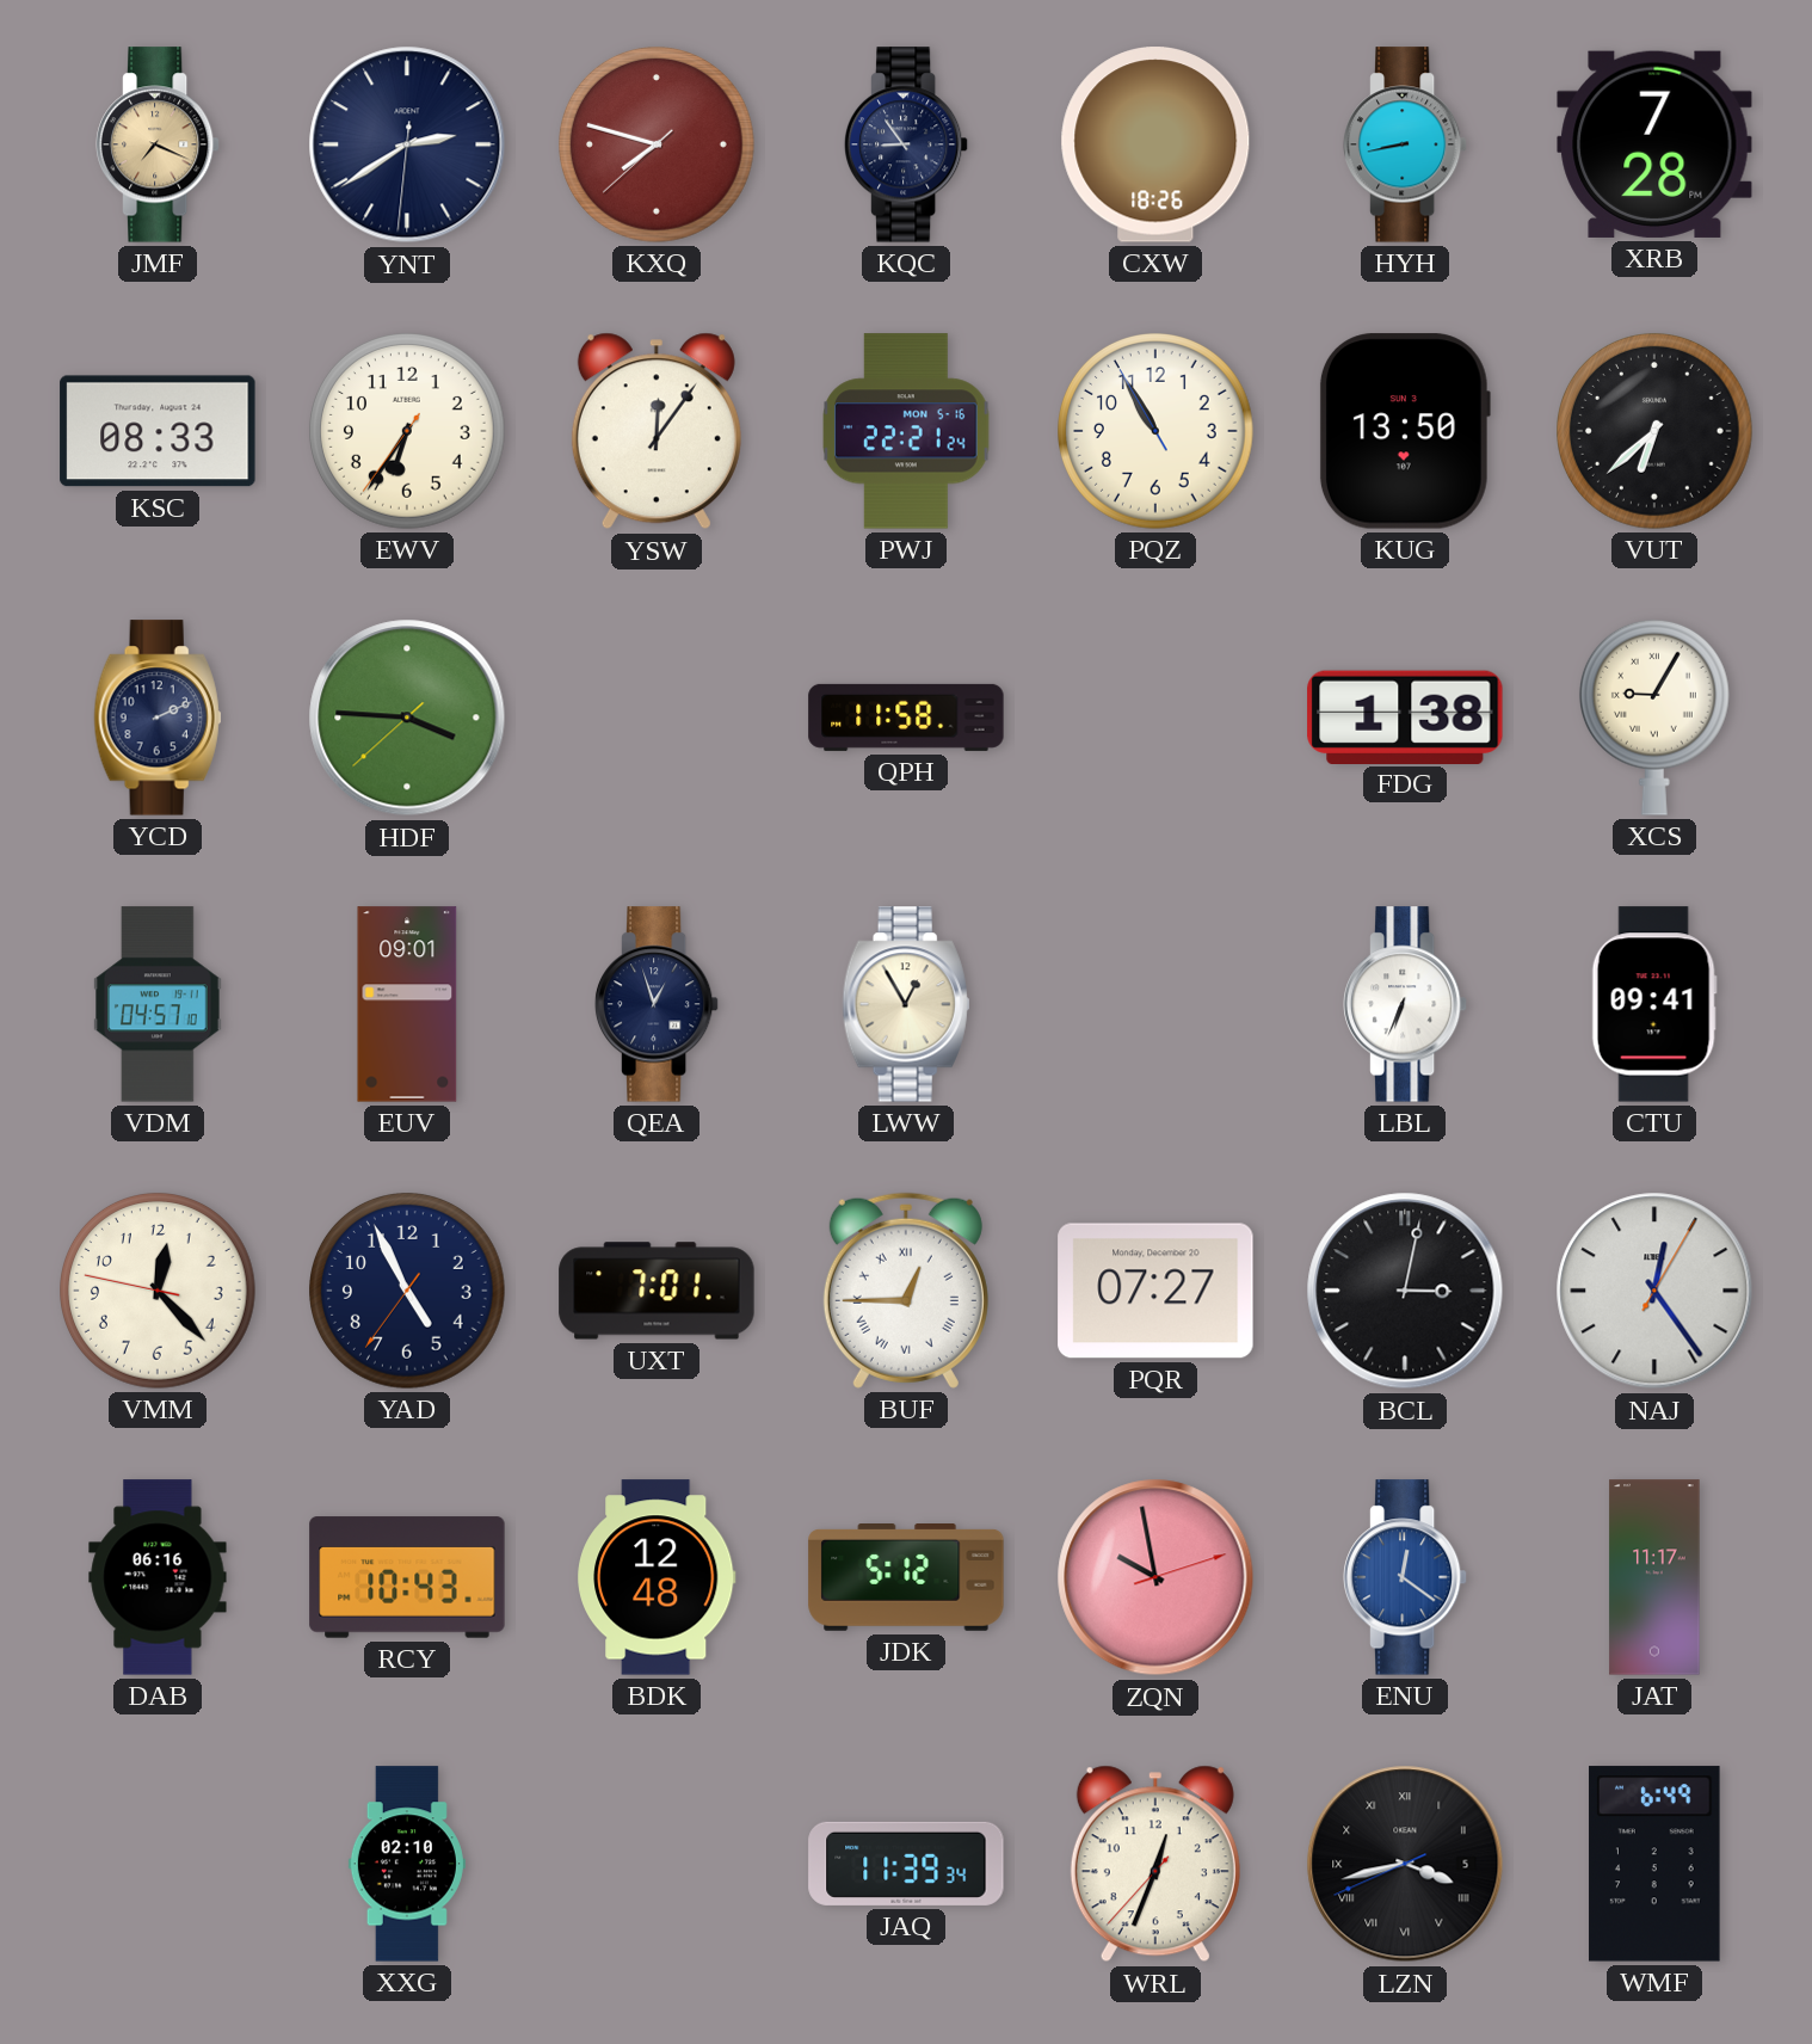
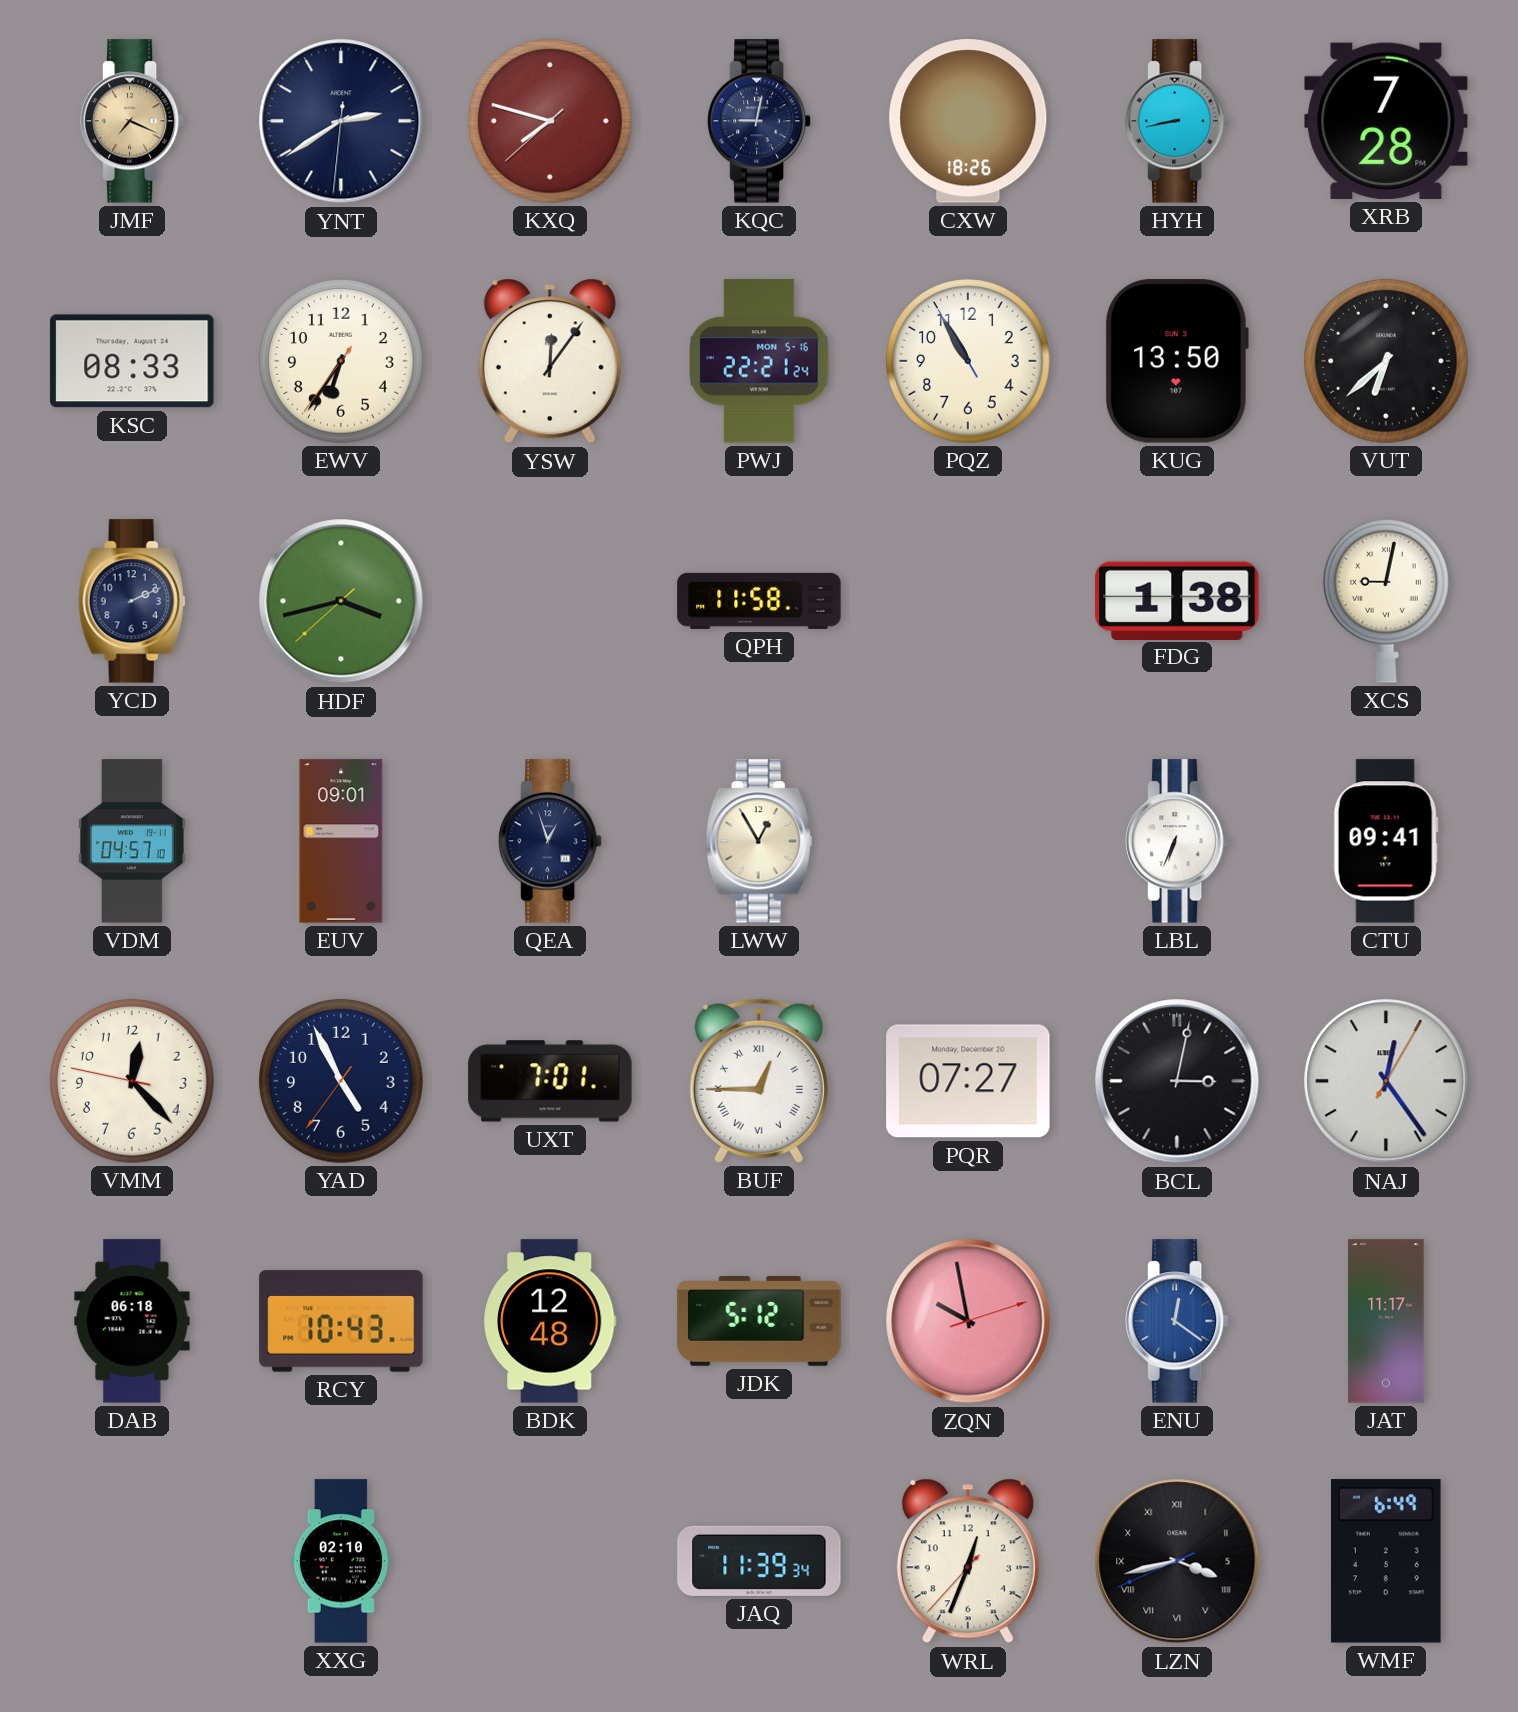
KQC: 8:54 -> 9:02 (759, 121)
HDF: 3:45 -> 3:42 (341, 601)
XCS: 9:05 -> 9:02 (1386, 601)
DAB: 06:16 -> 06:18 (132, 1321)
